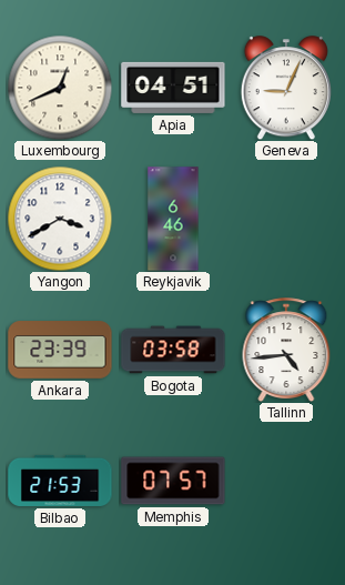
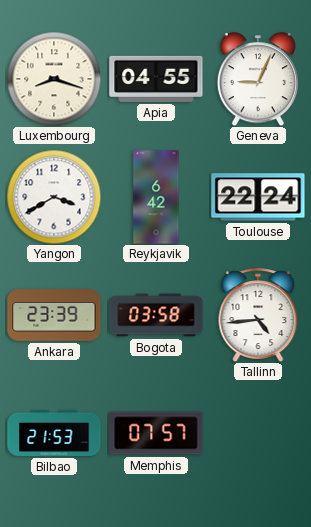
Luxembourg: 12:41 -> 8:18 (54, 79)
Apia: 04:51 -> 04:55 (156, 79)
Reykjavik: 6:46 -> 6:42 (156, 197)
Toulouse: none -> 22:24 (258, 197)
